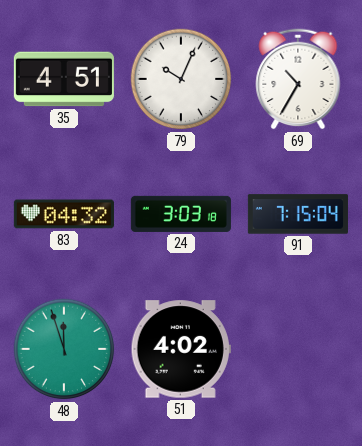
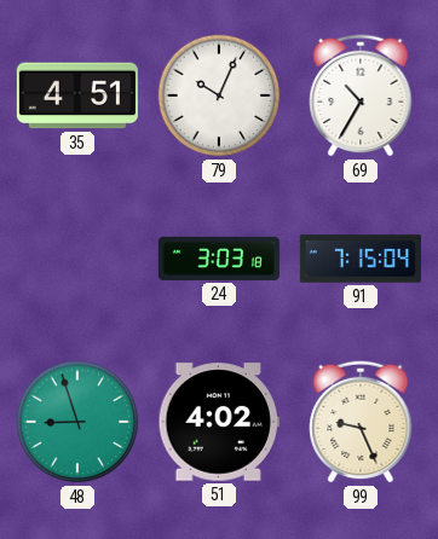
83: 04:32 -> none (64, 214)
48: 11:57 -> 8:57 (77, 422)
99: none -> 9:26 (361, 422)
